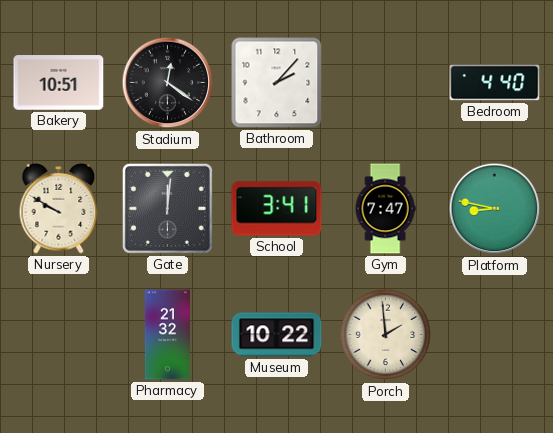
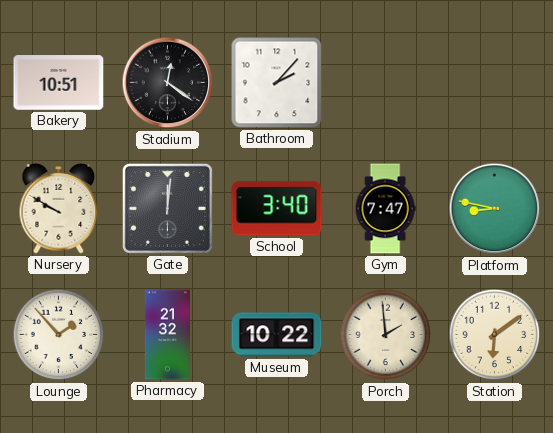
Bedroom: 4:40 -> none (495, 83)
School: 3:41 -> 3:40 (277, 209)
Lounge: none -> 1:53 (59, 335)
Station: none -> 6:09 (495, 335)
